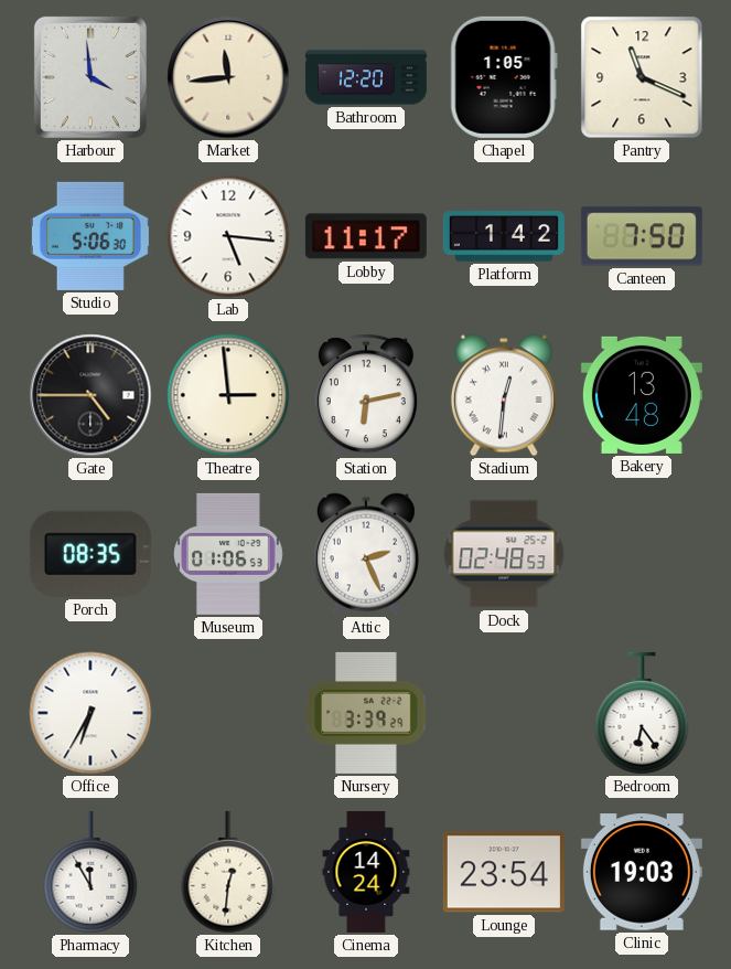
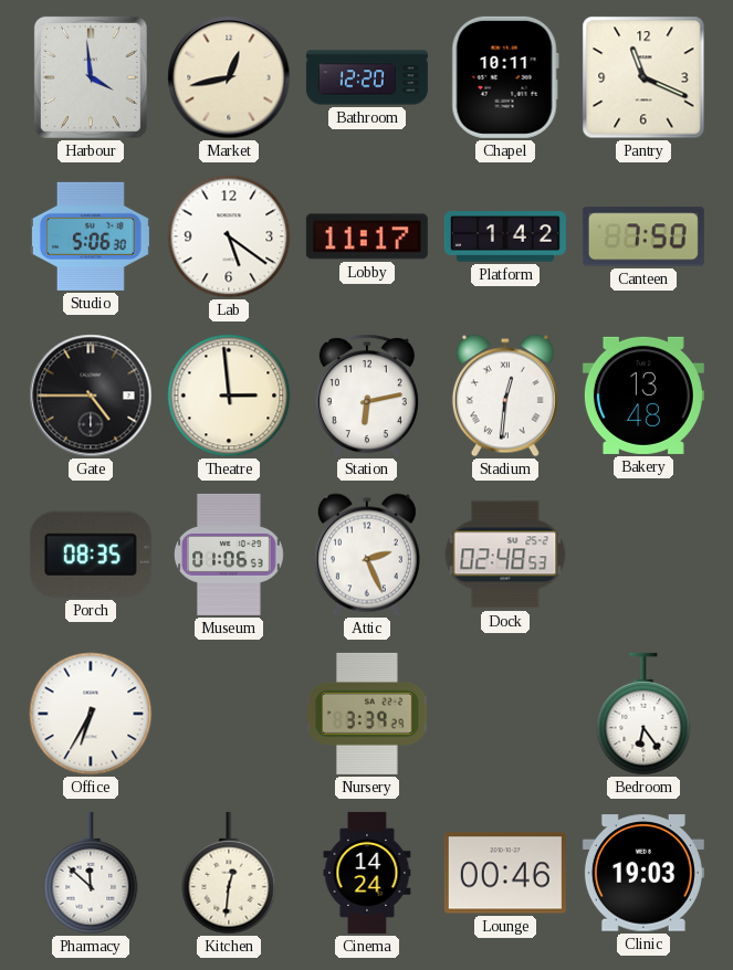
Market: 11:44 -> 12:43 (229, 77)
Chapel: 1:05 -> 10:11 (505, 77)
Lab: 5:16 -> 5:21 (229, 236)
Pharmacy: 11:55 -> 11:52 (91, 873)
Lounge: 23:54 -> 00:46 (505, 873)
